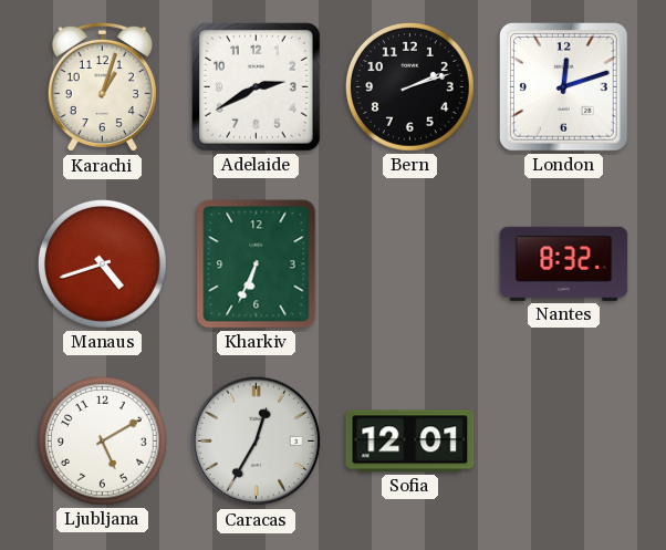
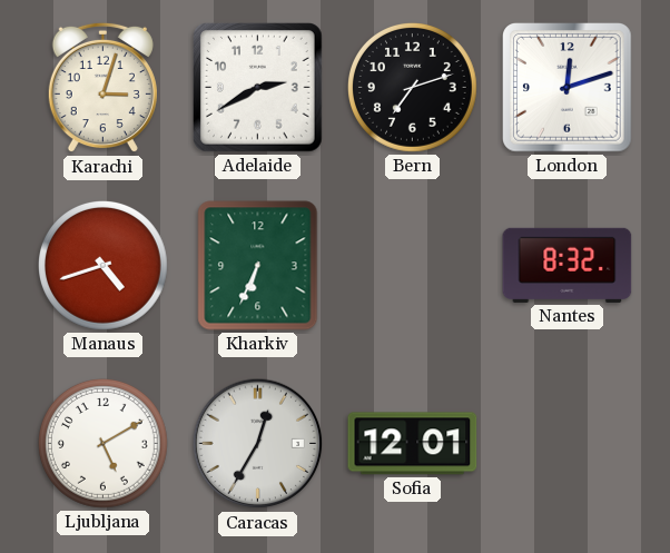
Karachi: 1:03 -> 3:03 (102, 88)
Bern: 2:12 -> 7:12 (413, 88)
